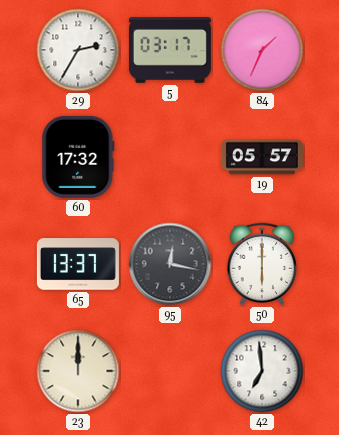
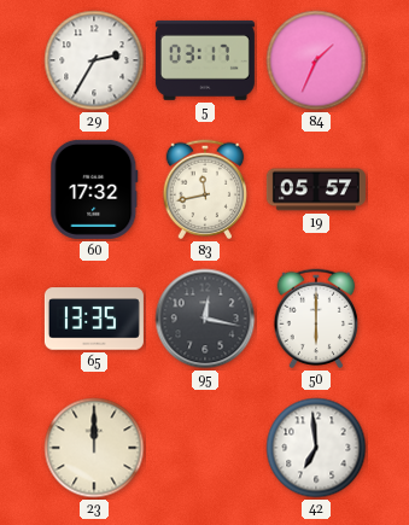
83: none -> 11:43 (205, 189)
65: 13:37 -> 13:35 (94, 319)
